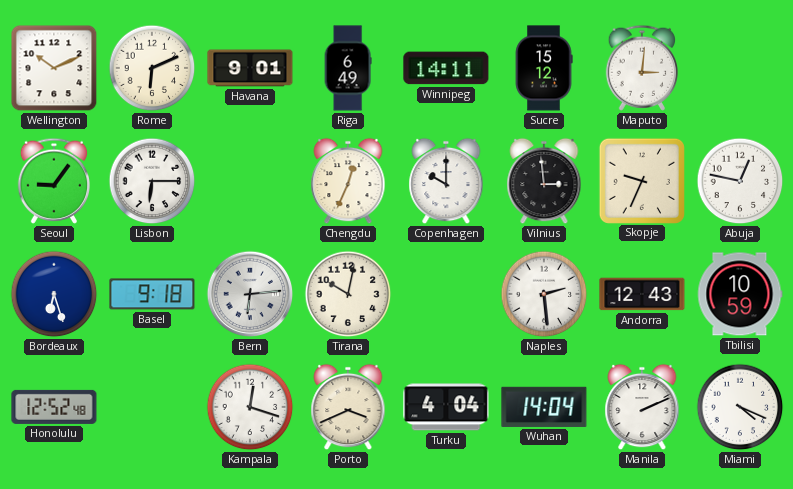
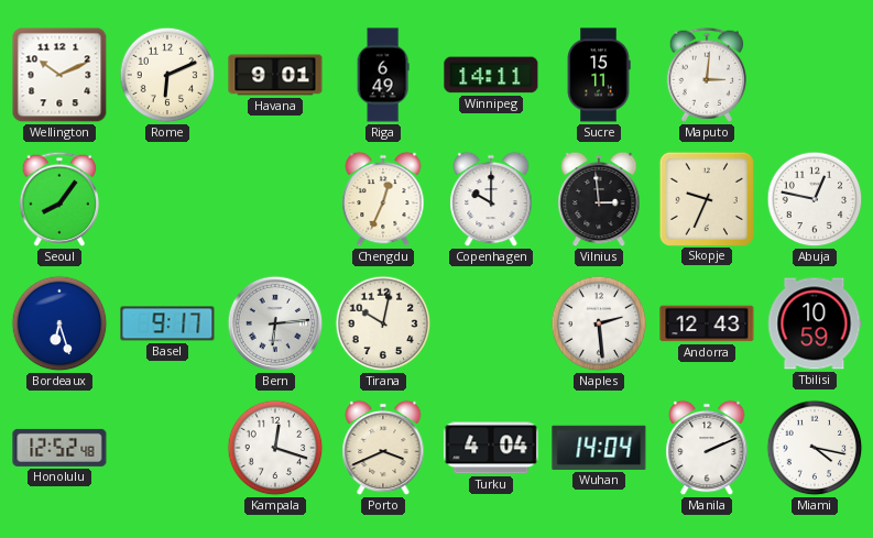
Sucre: 15:12 -> 15:11 (599, 75)
Seoul: 9:06 -> 8:06 (58, 199)
Lisbon: 6:15 -> none (152, 181)
Basel: 9:18 -> 9:17 (167, 323)
Miami: 4:19 -> 4:17 (815, 448)
